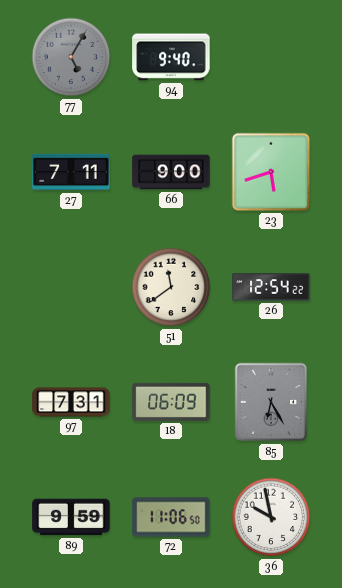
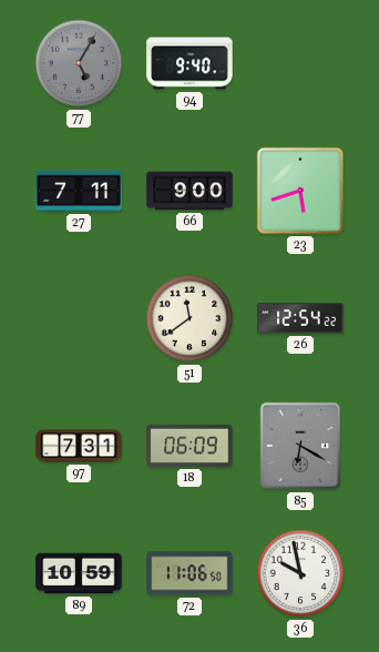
85: 6:25 -> 6:20 (300, 446)
89: 9:59 -> 10:59 (79, 573)
